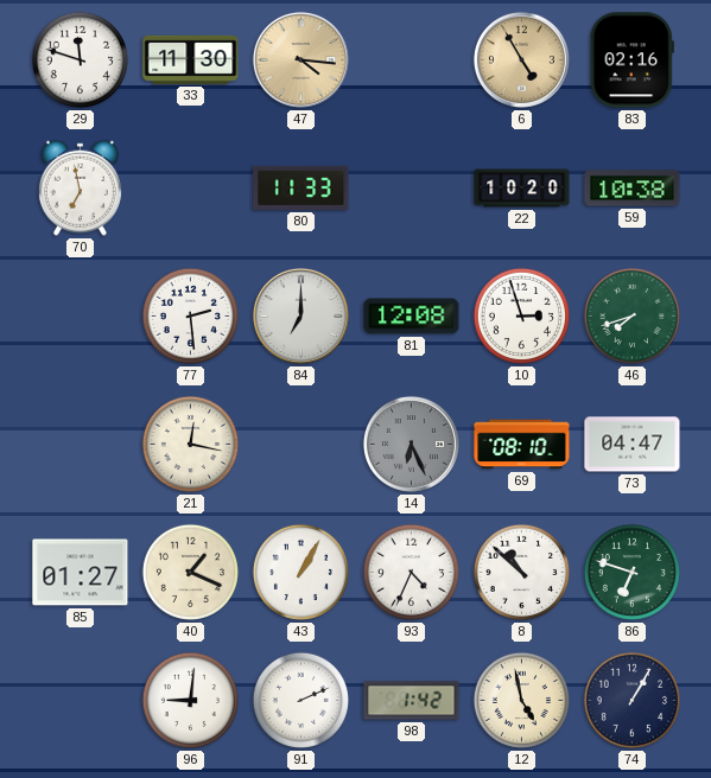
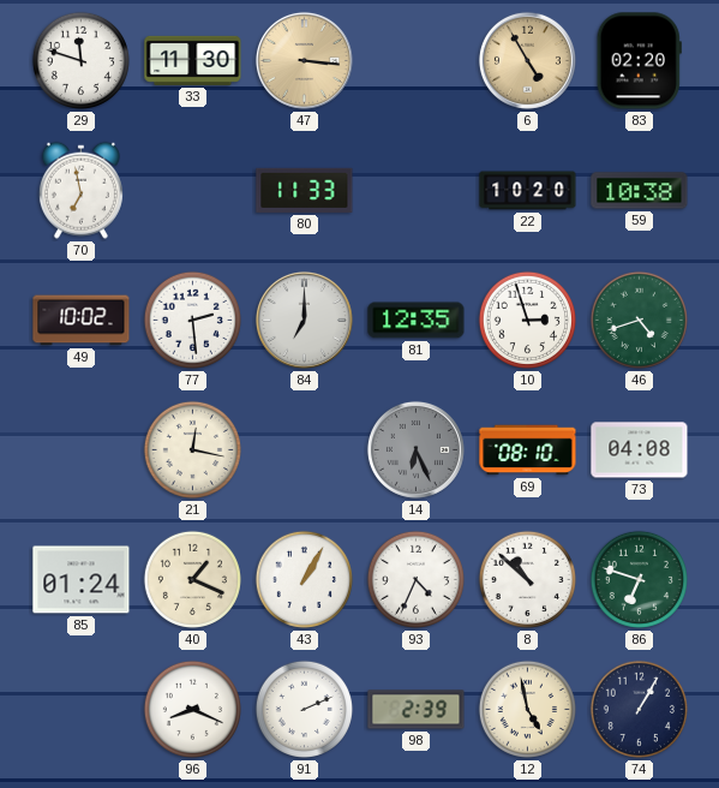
47: 4:16 -> 3:16 (304, 60)
83: 02:16 -> 02:20 (639, 61)
49: none -> 10:02 (82, 321)
81: 12:08 -> 12:35 (417, 321)
46: 7:42 -> 4:42 (639, 320)
73: 04:47 -> 04:08 (640, 450)
85: 01:27 -> 01:24 (82, 580)
96: 9:01 -> 8:19 (192, 709)
98: 1:42 -> 2:39 (417, 710)
